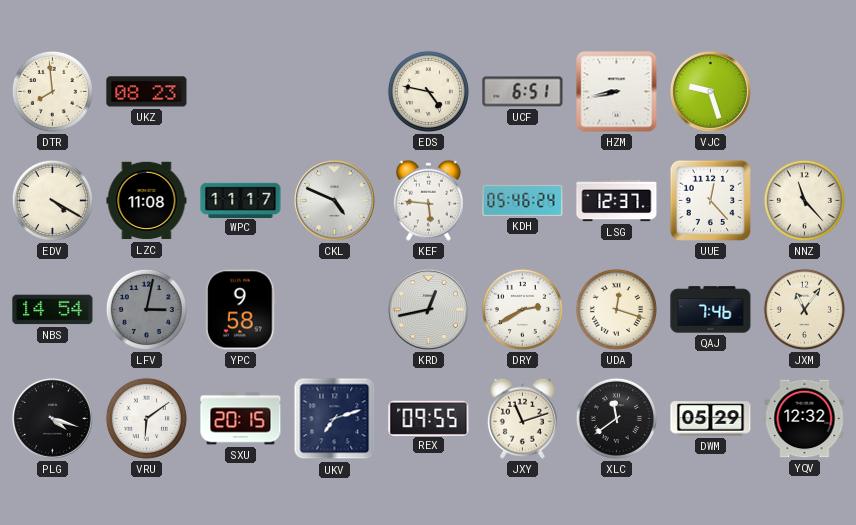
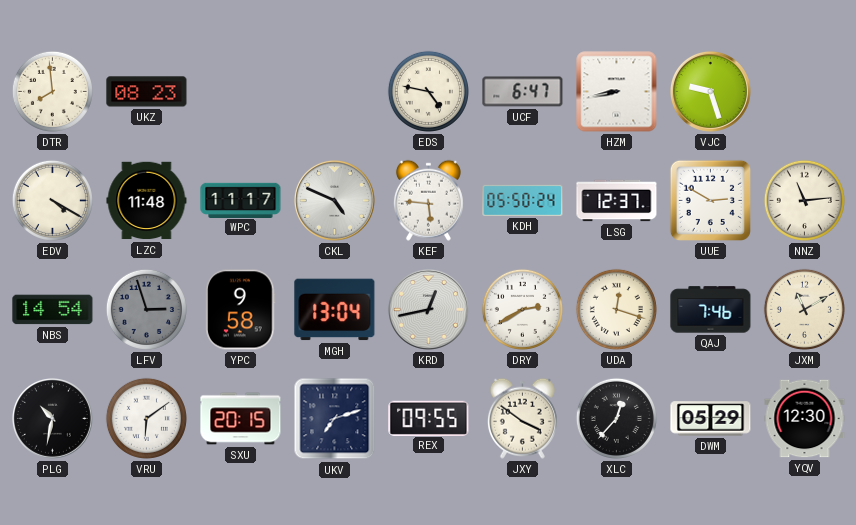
UCF: 6:51 -> 6:47 (523, 92)
LZC: 11:08 -> 11:48 (147, 201)
KDH: 05:46 -> 05:50 (523, 200)
UUE: 12:23 -> 2:50 (710, 200)
NNZ: 11:23 -> 11:14 (804, 200)
LFV: 3:02 -> 2:57 (146, 309)
MGH: none -> 13:04 (335, 310)
JXM: 11:06 -> 11:10 (804, 309)
PLG: 4:18 -> 10:32 (52, 418)
JXY: 11:12 -> 3:51 (522, 418)
XLC: 11:39 -> 12:37 (616, 418)
YQV: 12:32 -> 12:30 (805, 419)
